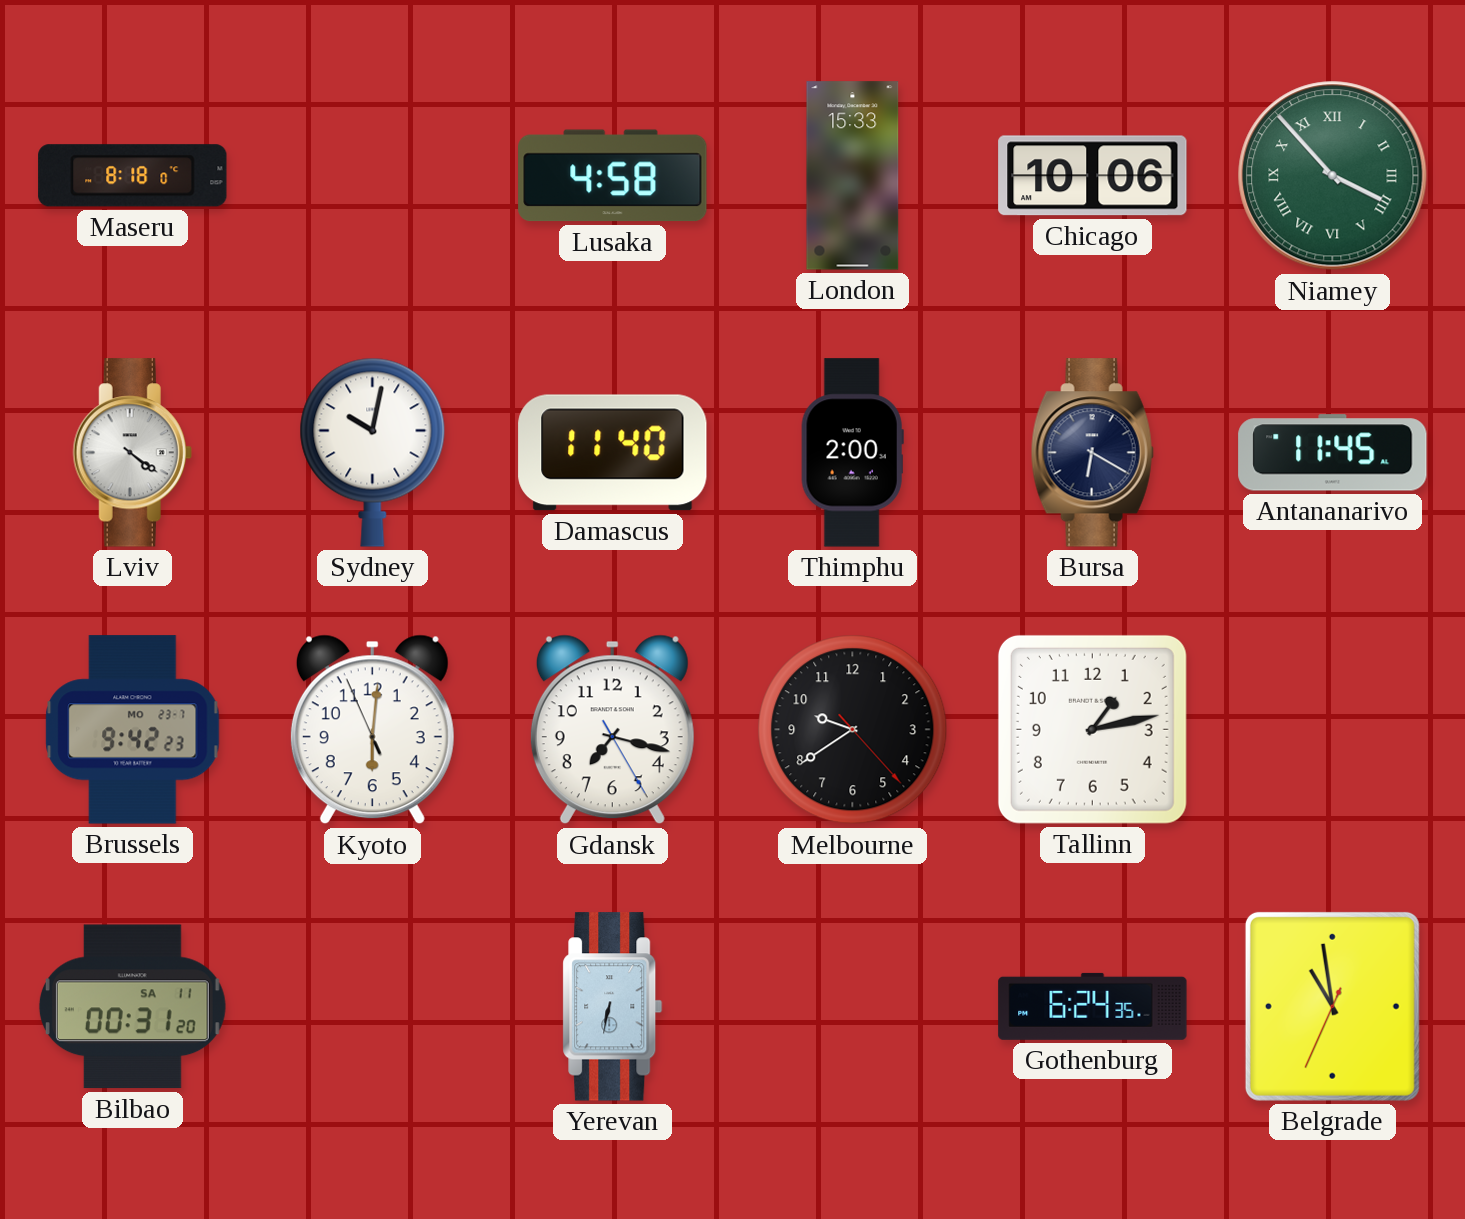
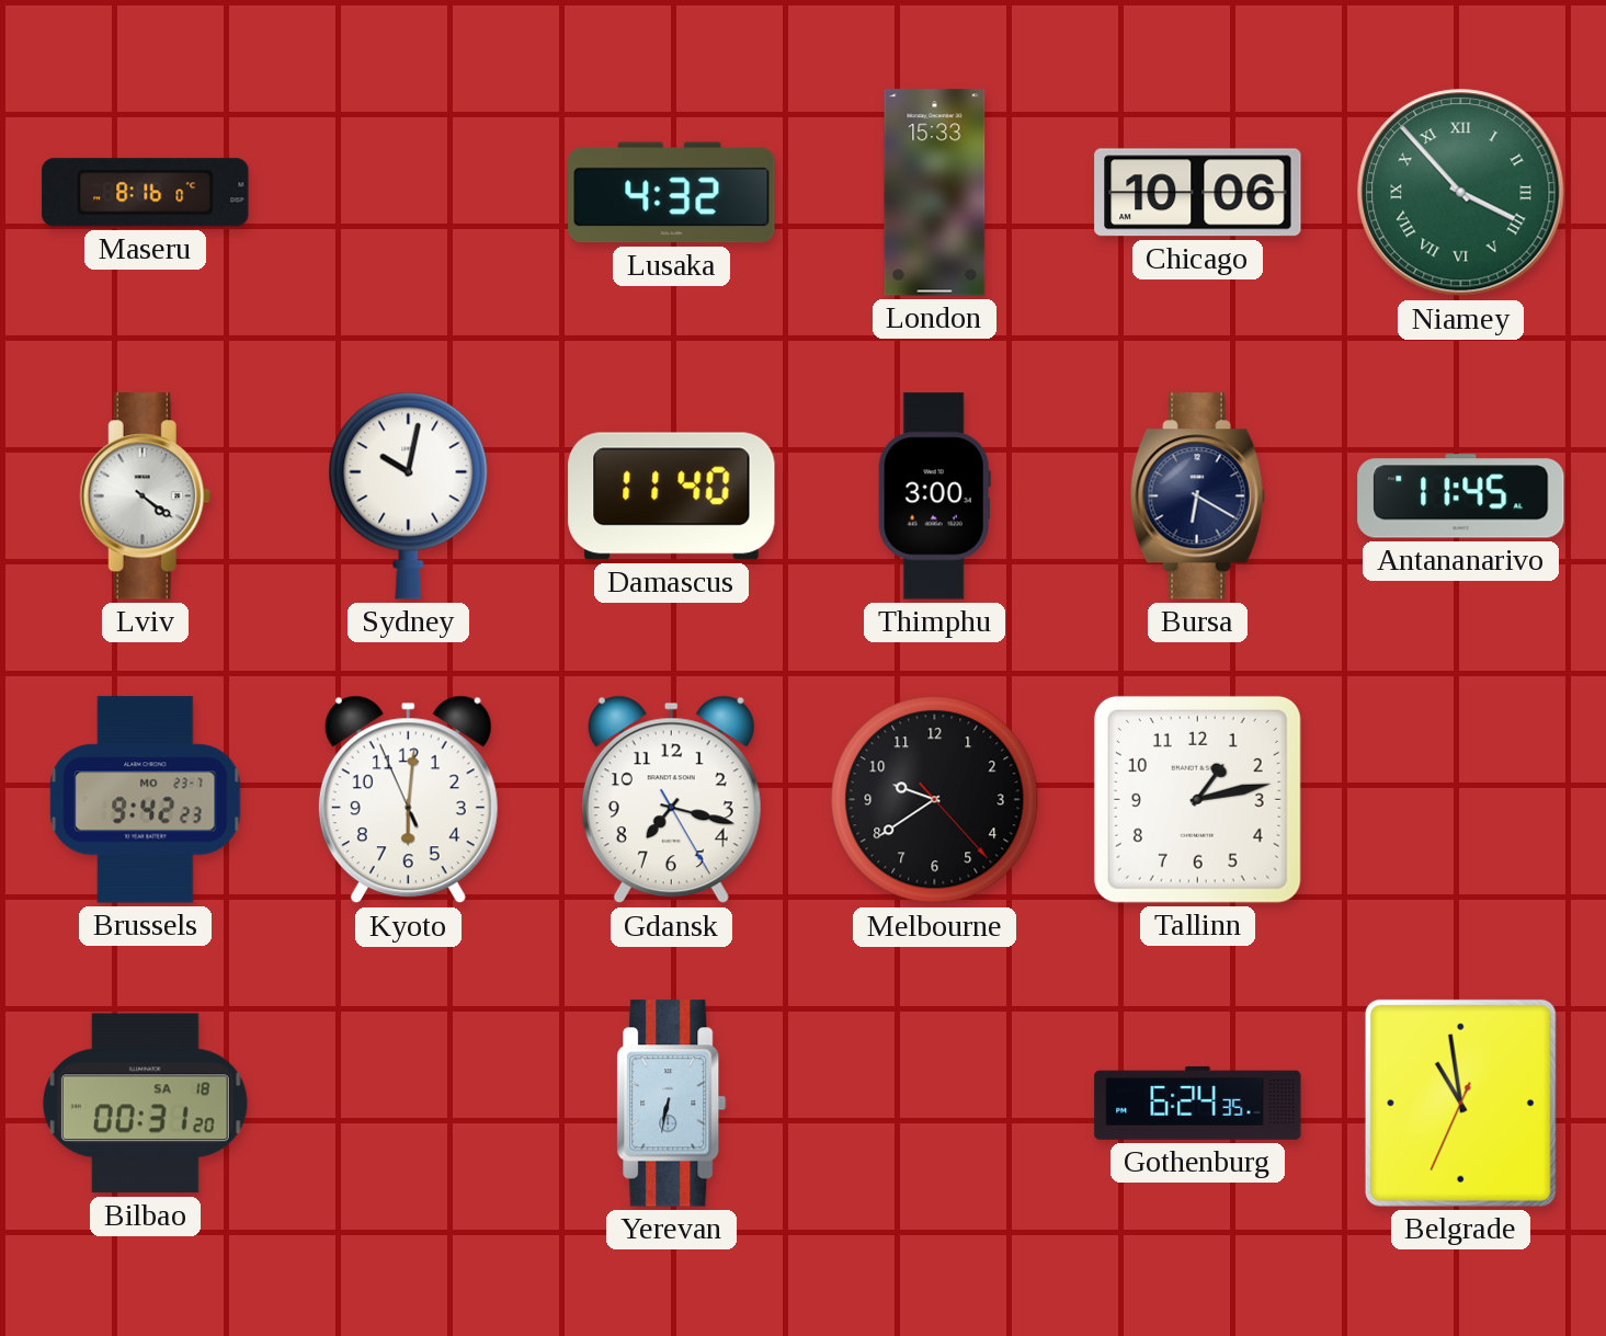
Maseru: 8:18 -> 8:16 (146, 193)
Lusaka: 4:58 -> 4:32 (672, 193)
Thimphu: 2:00 -> 3:00 (934, 496)
Bilbao date: SA 11 -> SA 18 (145, 1104)
